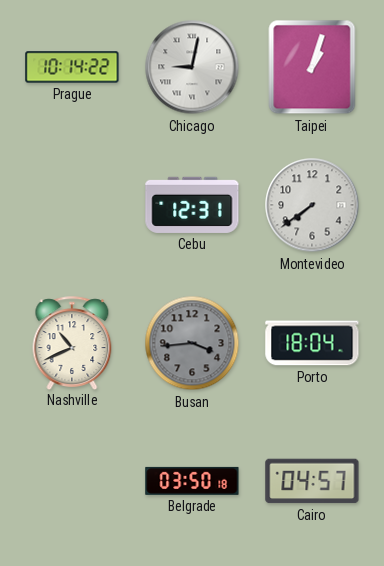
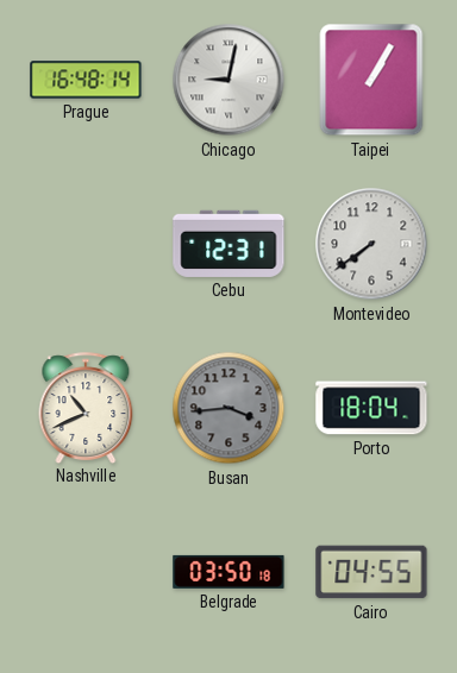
Prague: 10:14 -> 16:48 (86, 80)
Taipei: 1:03 -> 1:05 (371, 80)
Cairo: 04:57 -> 04:55 (371, 572)
